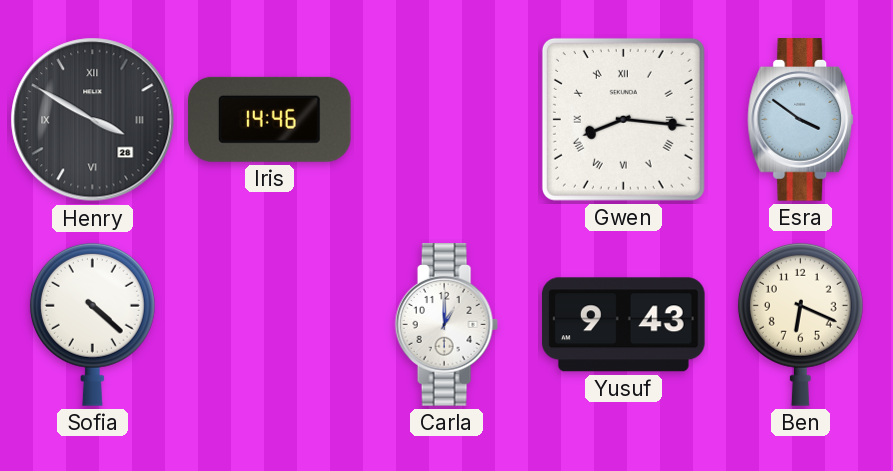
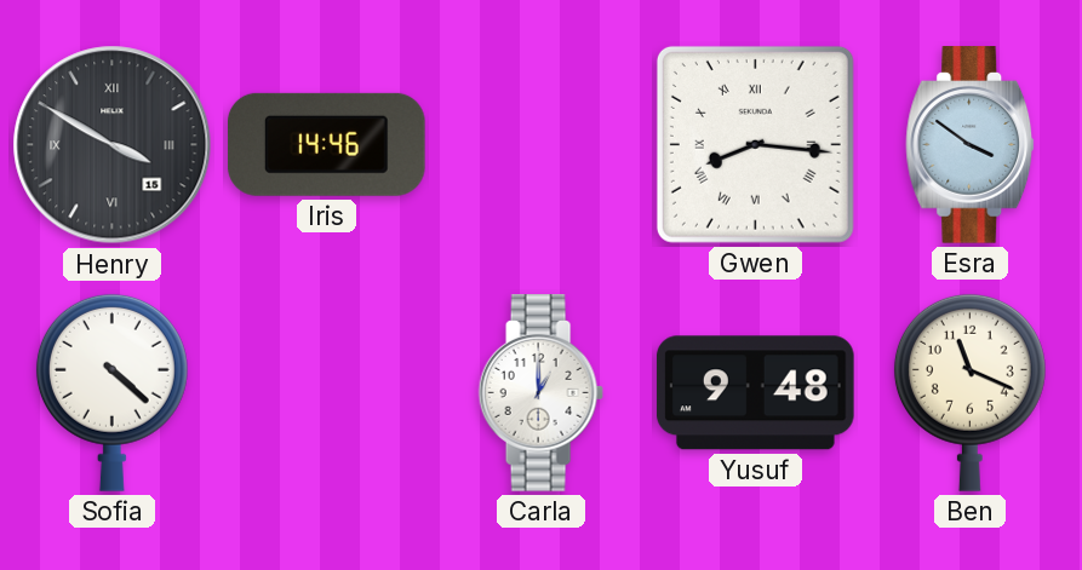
Henry date: 28 -> 15 (113, 145)
Yusuf: 9:43 -> 9:48 (755, 393)
Ben: 6:19 -> 11:19 (969, 392)
